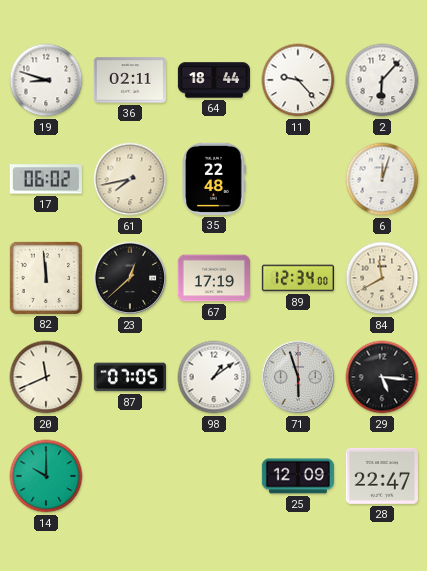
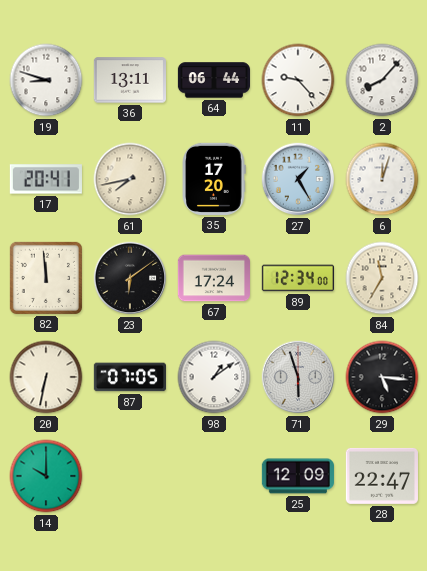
36: 02:11 -> 13:11 (129, 80)
64: 18:44 -> 06:44 (213, 80)
2: 6:07 -> 8:07 (382, 80)
17: 06:02 -> 20:41 (46, 179)
35: 22:48 -> 17:20 (215, 179)
27: none -> 1:25 (298, 179)
23: 12:38 -> 6:09 (130, 278)
67: 17:19 -> 17:24 (213, 278)
84: 11:40 -> 11:35 (382, 278)
20: 11:41 -> 6:32 (46, 377)
